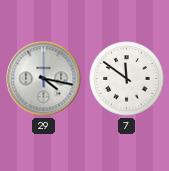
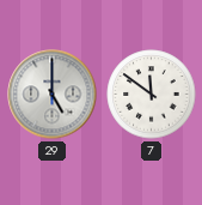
29: 4:17 -> 5:00 (53, 95)
